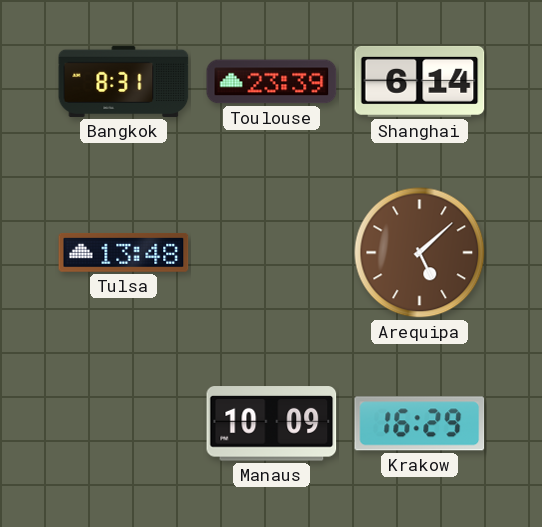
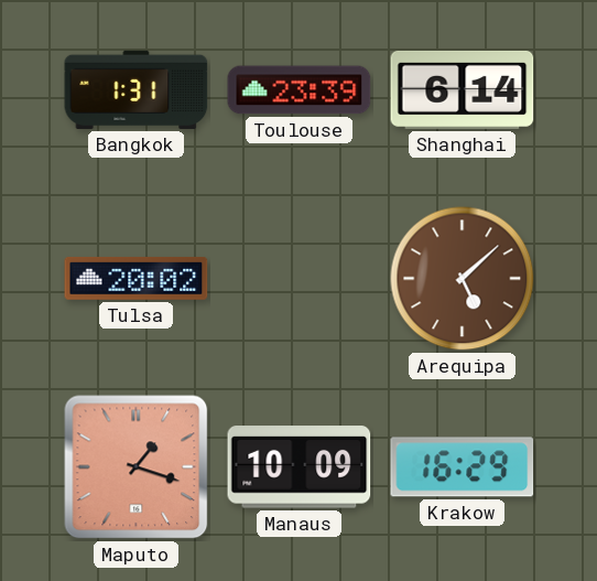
Bangkok: 8:31 -> 1:31 (137, 89)
Tulsa: 13:48 -> 20:02 (137, 279)
Maputo: none -> 1:18 (137, 467)
